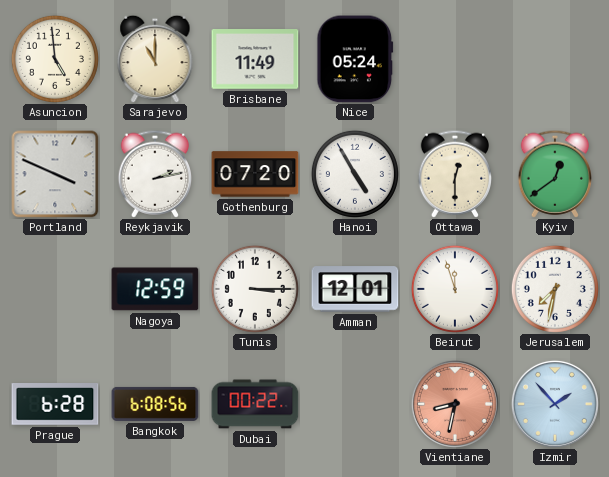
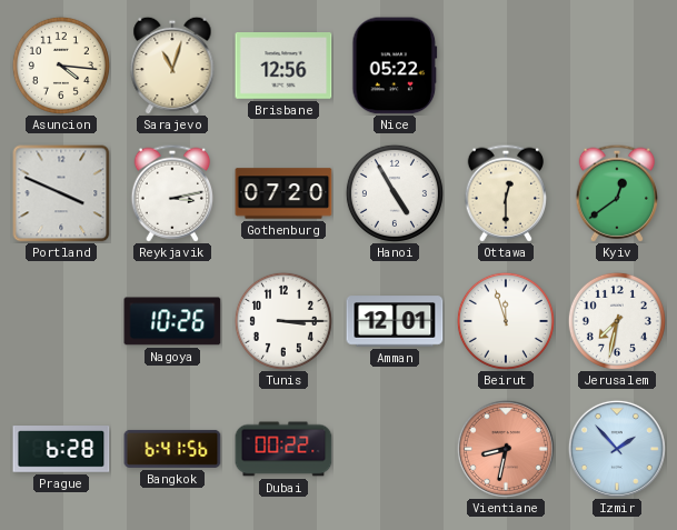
Asuncion: 4:59 -> 4:16 (61, 66)
Sarajevo: 11:00 -> 11:03 (172, 66)
Brisbane: 11:49 -> 12:56 (283, 67)
Nice: 05:24 -> 05:22 (395, 66)
Reykjavik: 2:13 -> 3:13 (172, 193)
Nagoya: 12:59 -> 10:26 (172, 321)
Bangkok: 6:08 -> 6:41 (172, 449)
